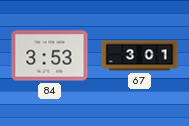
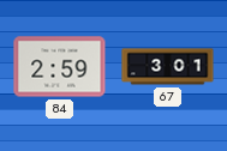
84: 3:53 -> 2:59 (60, 67)
